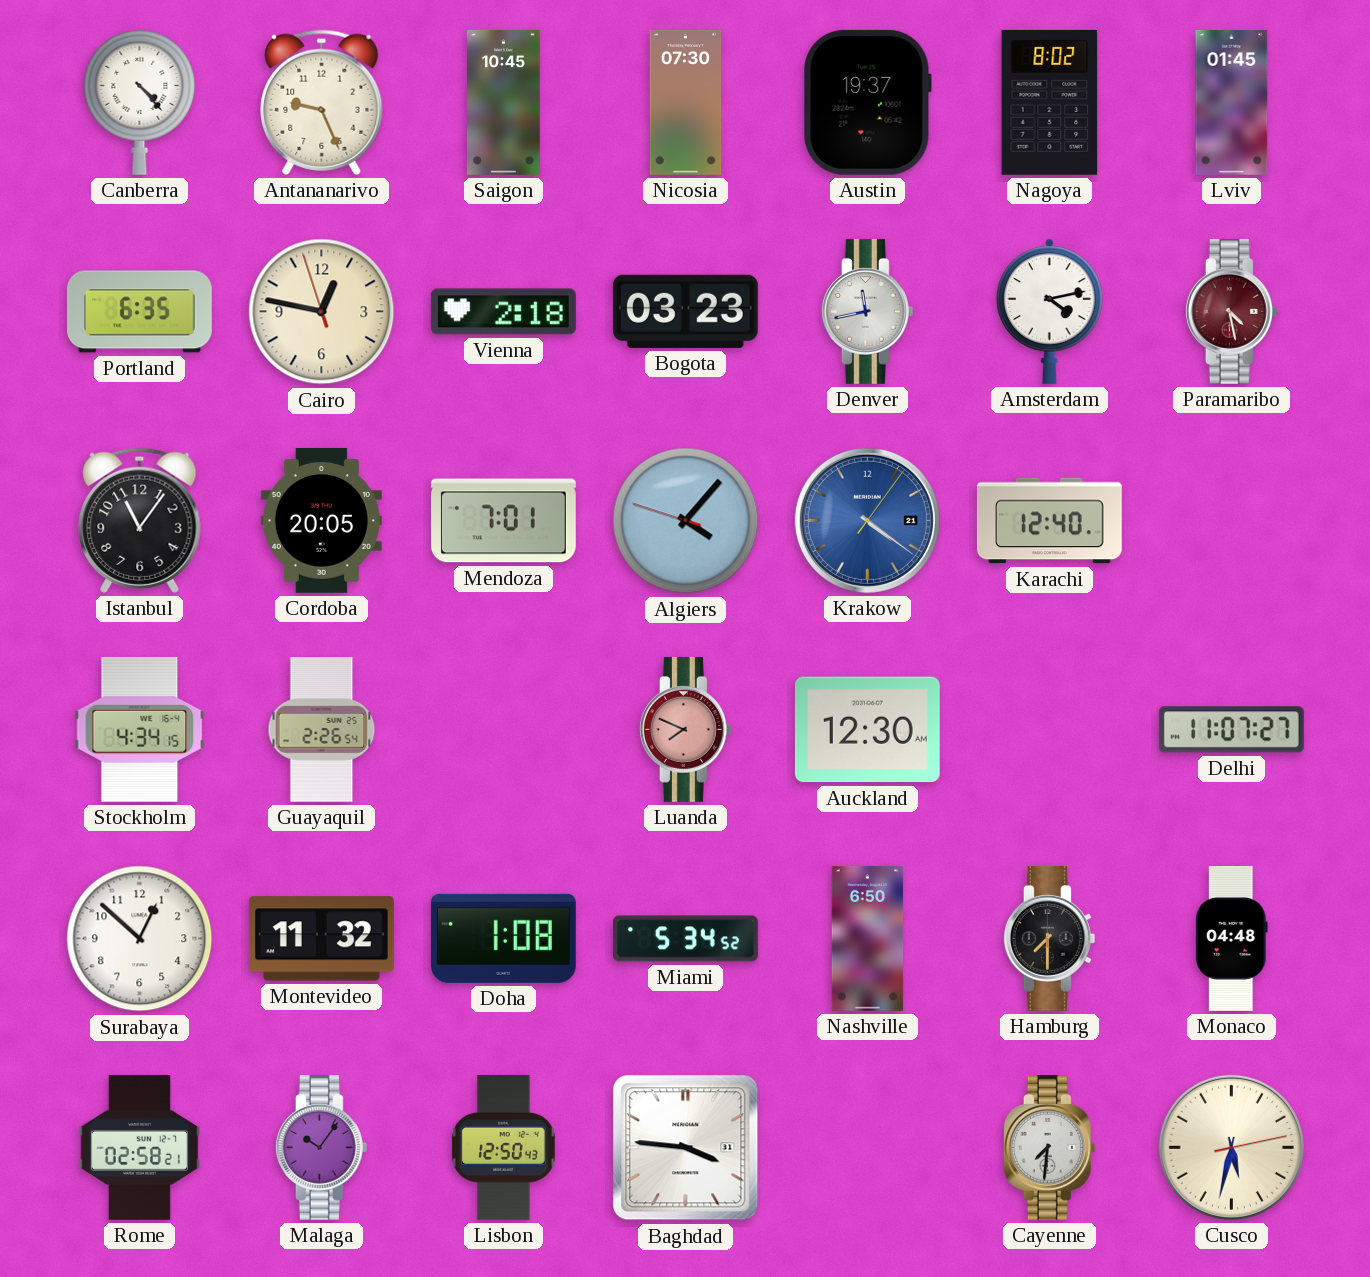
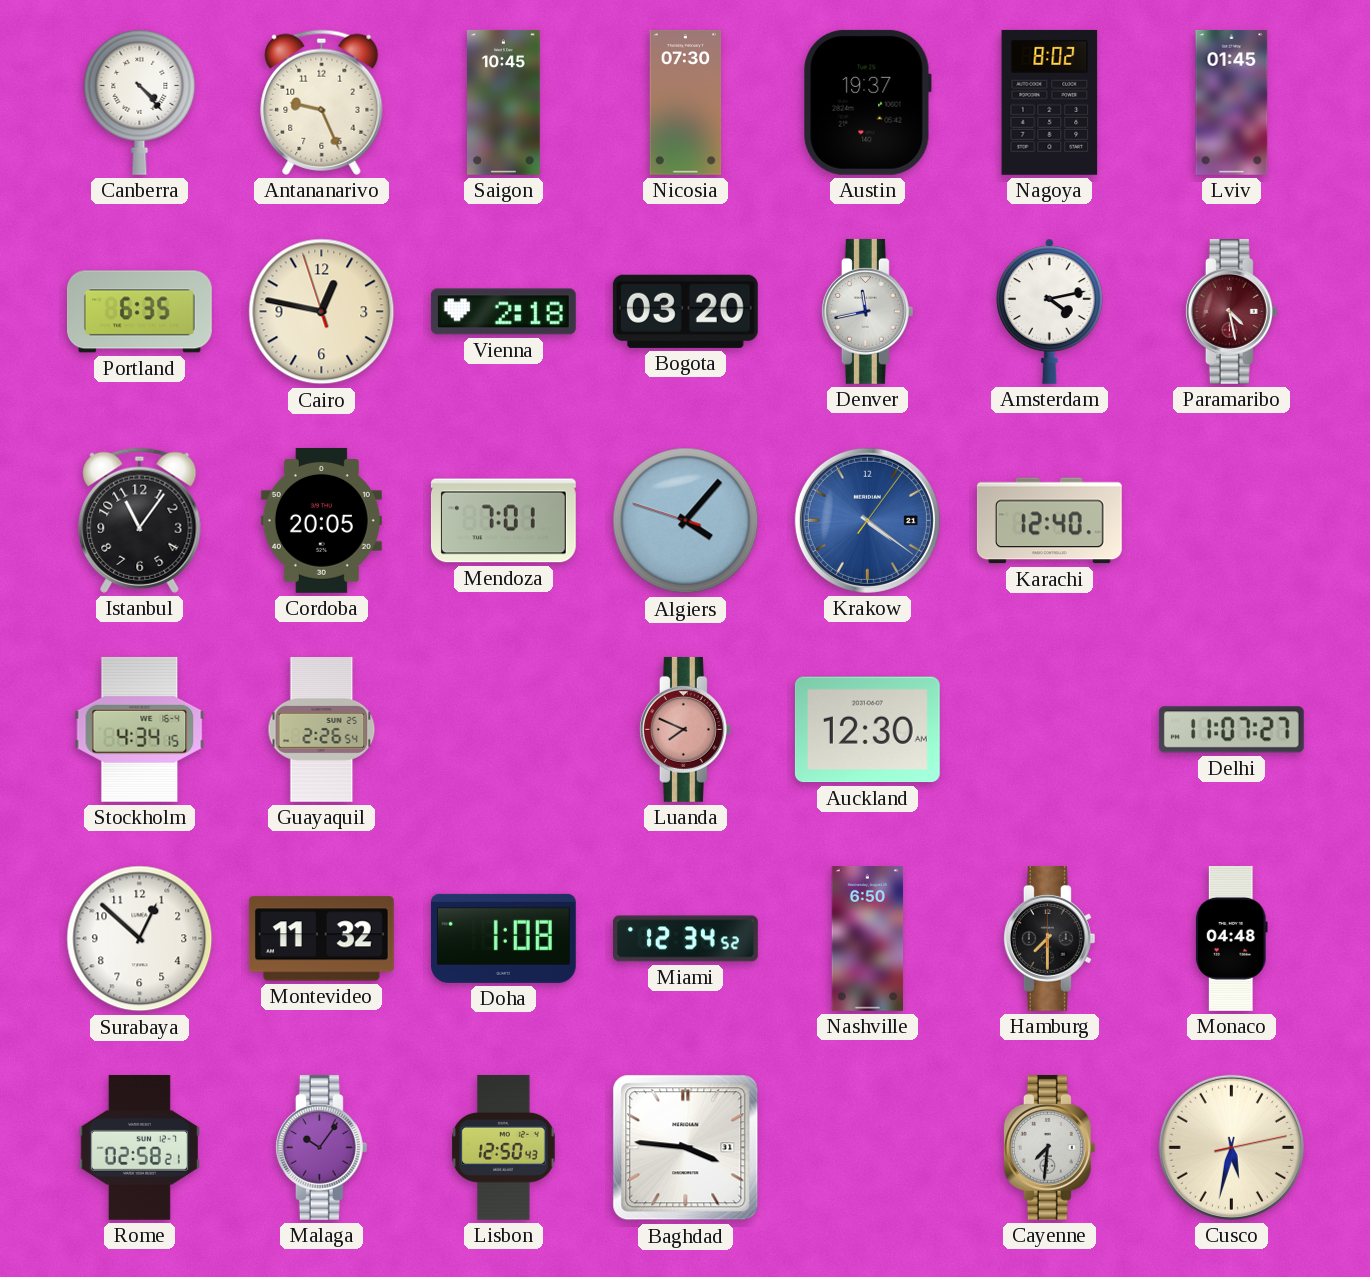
Bogota: 03:23 -> 03:20 (685, 311)
Miami: 5:34 -> 12:34 (686, 939)
